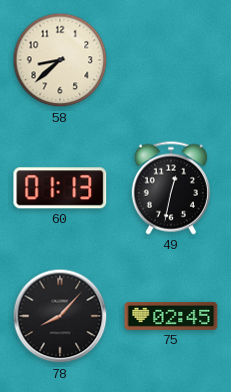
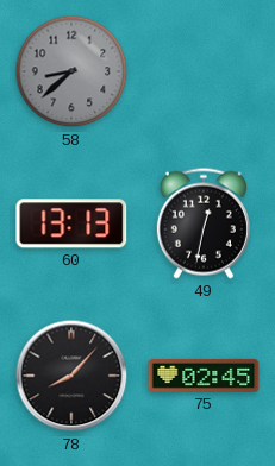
58 dial: cream -> grey (71, 71)
60: 01:13 -> 13:13 (71, 223)
